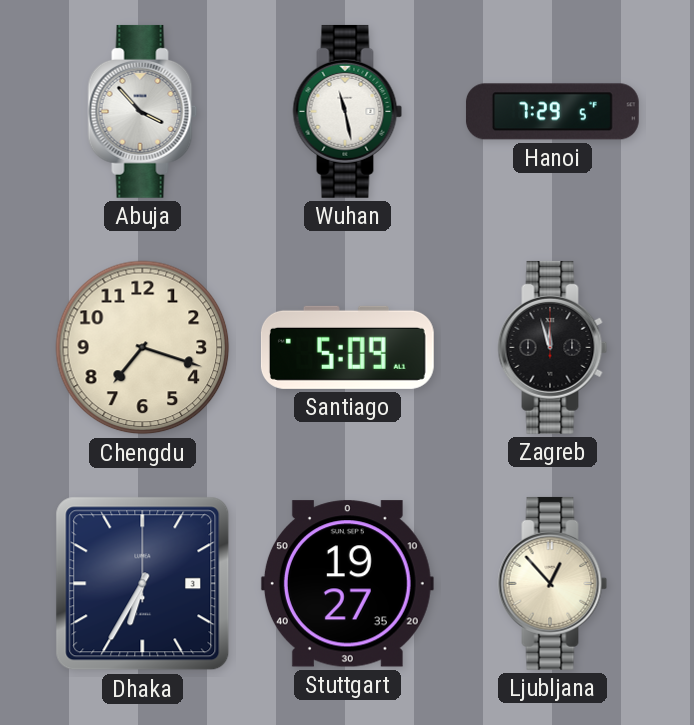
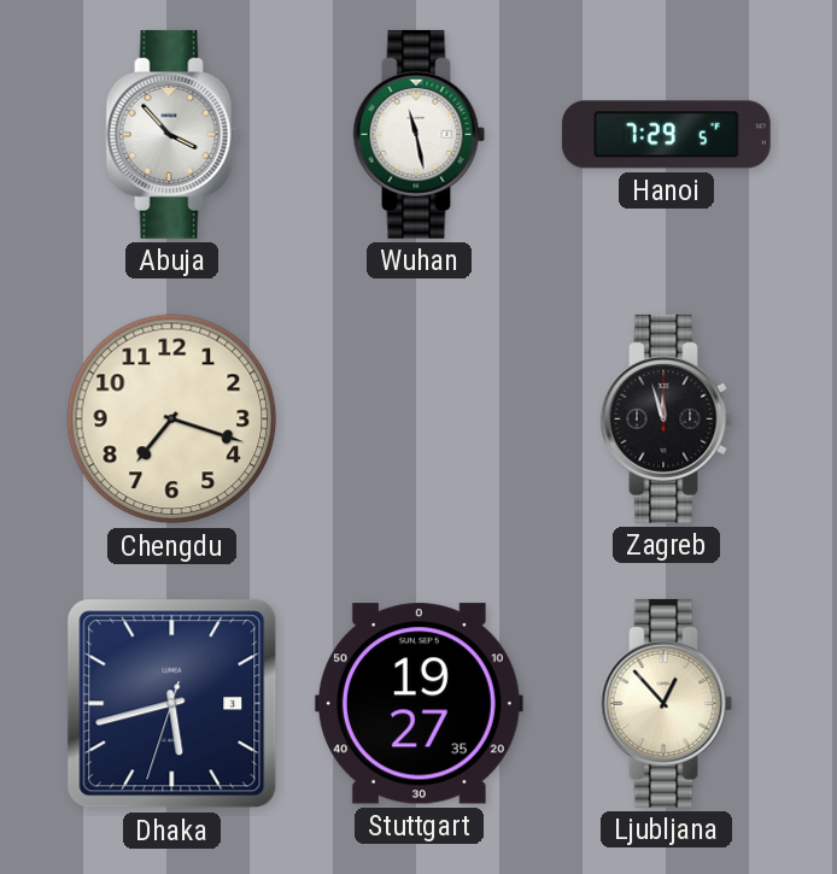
Santiago: 5:09 -> none (347, 347)
Dhaka: 6:35 -> 5:42 (172, 704)
